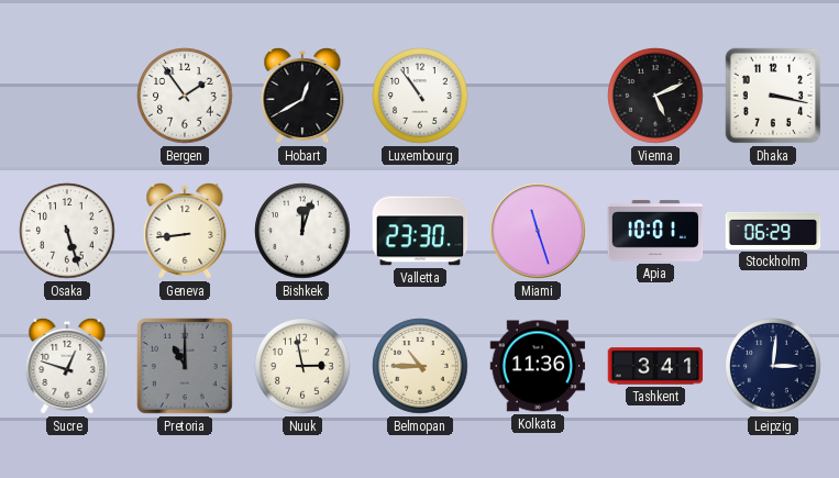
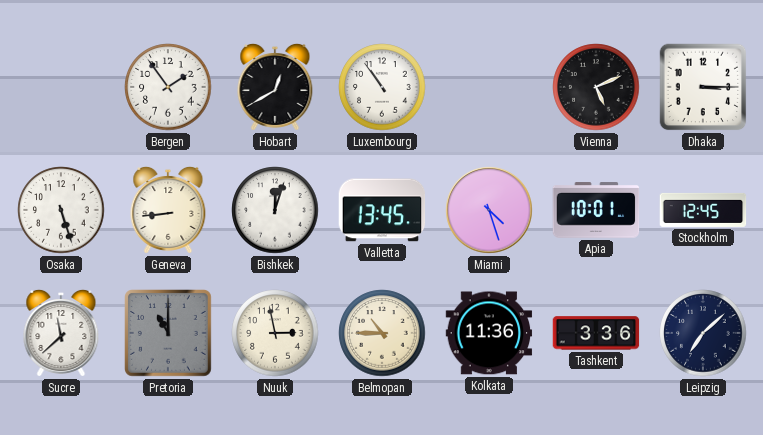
Dhaka: 3:17 -> 3:15 (703, 87)
Valletta: 23:30 -> 13:45 (382, 210)
Miami: 11:27 -> 4:27 (489, 210)
Stockholm: 06:29 -> 12:45 (703, 210)
Sucre: 12:48 -> 11:38 (61, 333)
Tashkent: 3:41 -> 3:36 (596, 333)
Leipzig: 3:01 -> 7:08 (703, 333)
